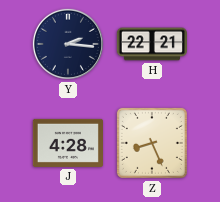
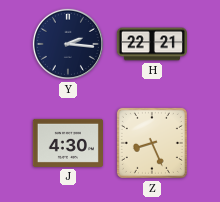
J: 4:28 -> 4:30 (67, 143)
